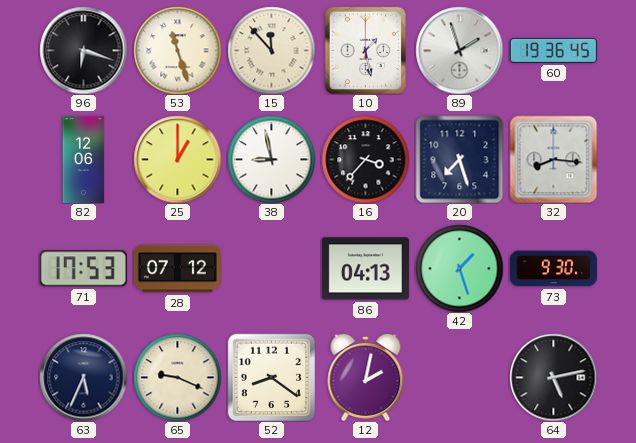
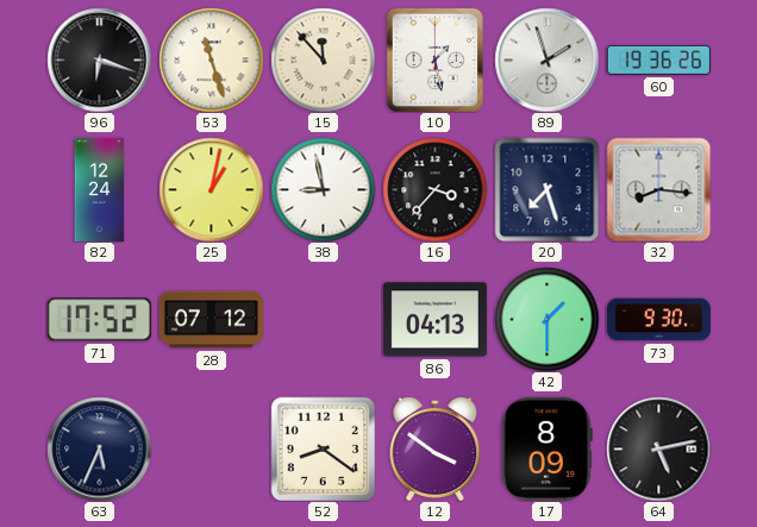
60: 19:36:45 -> 19:36:26 (658, 59)
82: 12:06 -> 12:24 (100, 189)
25: 1:00 -> 1:02 (211, 189)
71: 17:53 -> 17:52 (99, 320)
42: 1:27 -> 1:30 (546, 319)
65: 9:19 -> none (177, 377)
12: 2:02 -> 3:51 (436, 448)
17: none -> 8:09 (546, 448)
